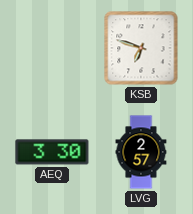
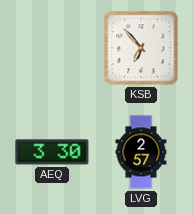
KSB: 6:48 -> 6:53 (141, 48)
